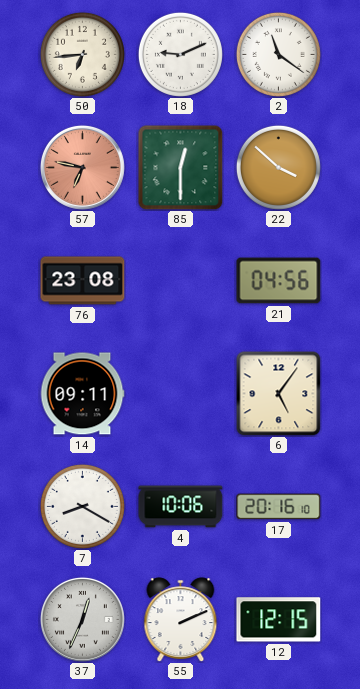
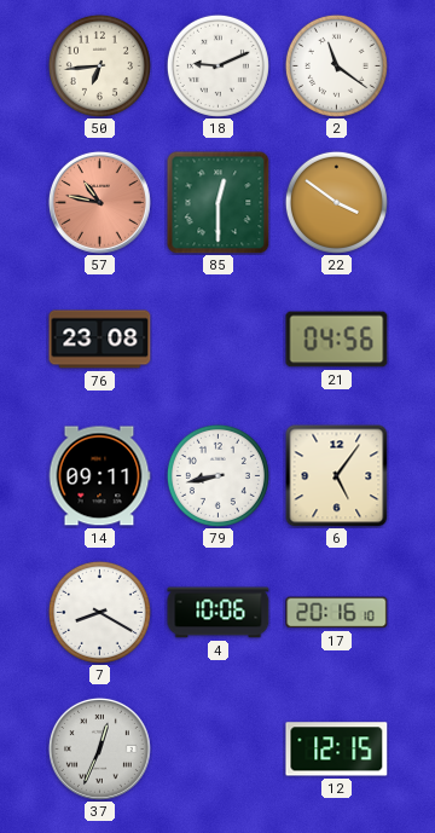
57: 6:47 -> 10:47 (99, 202)
22: 3:52 -> 3:51 (336, 202)
79: none -> 8:43 (217, 475)
55: 2:11 -> none (181, 620)
